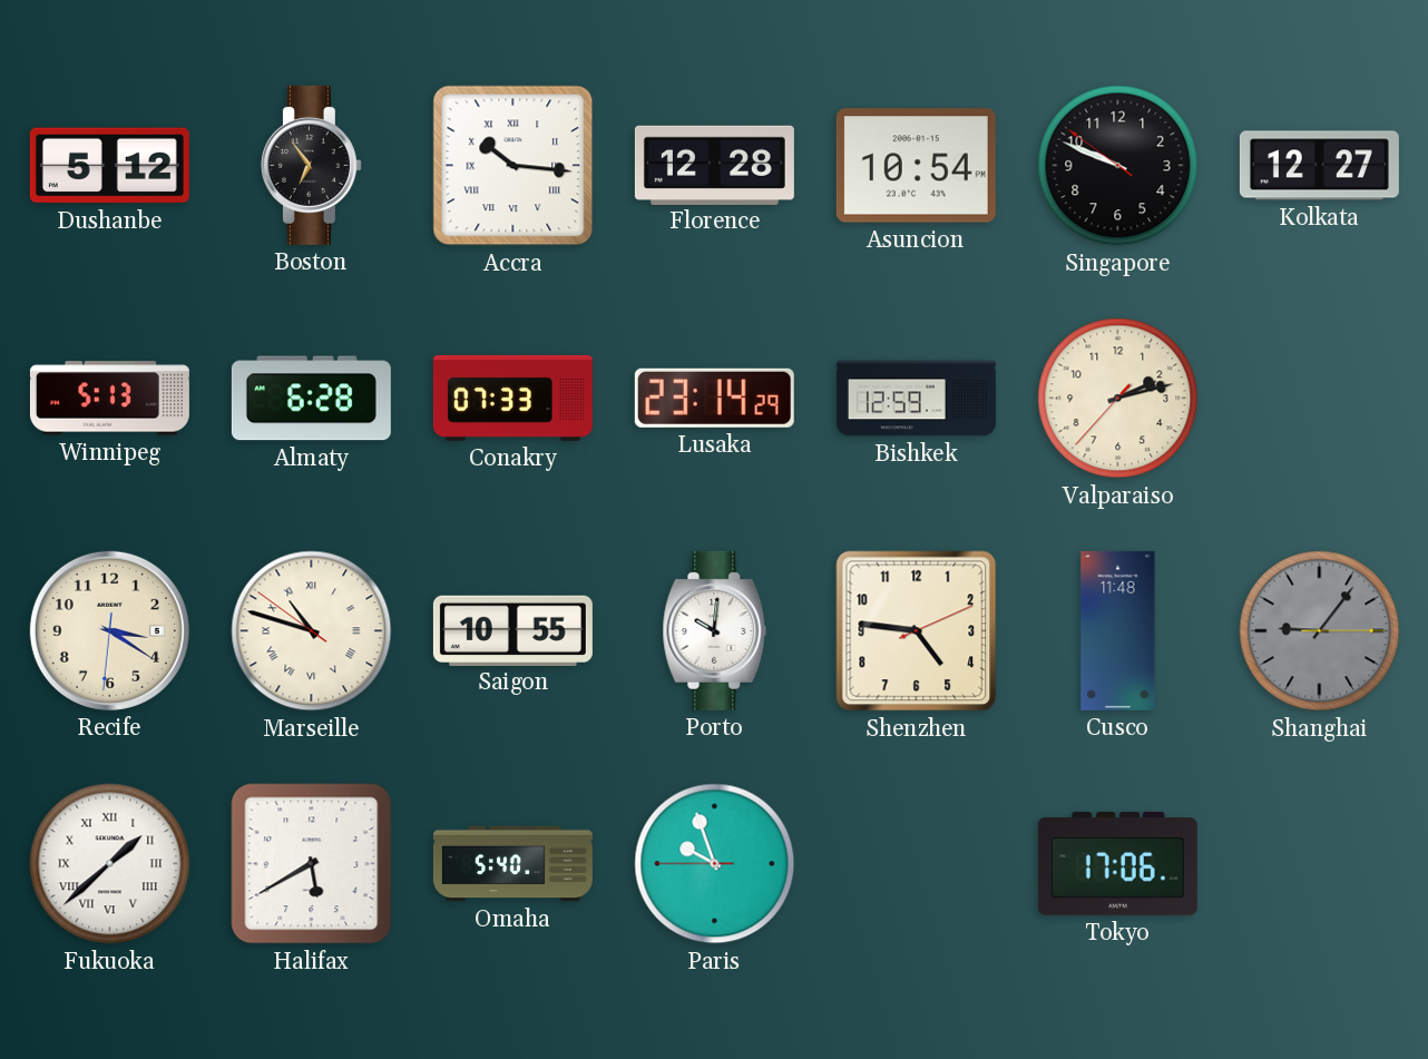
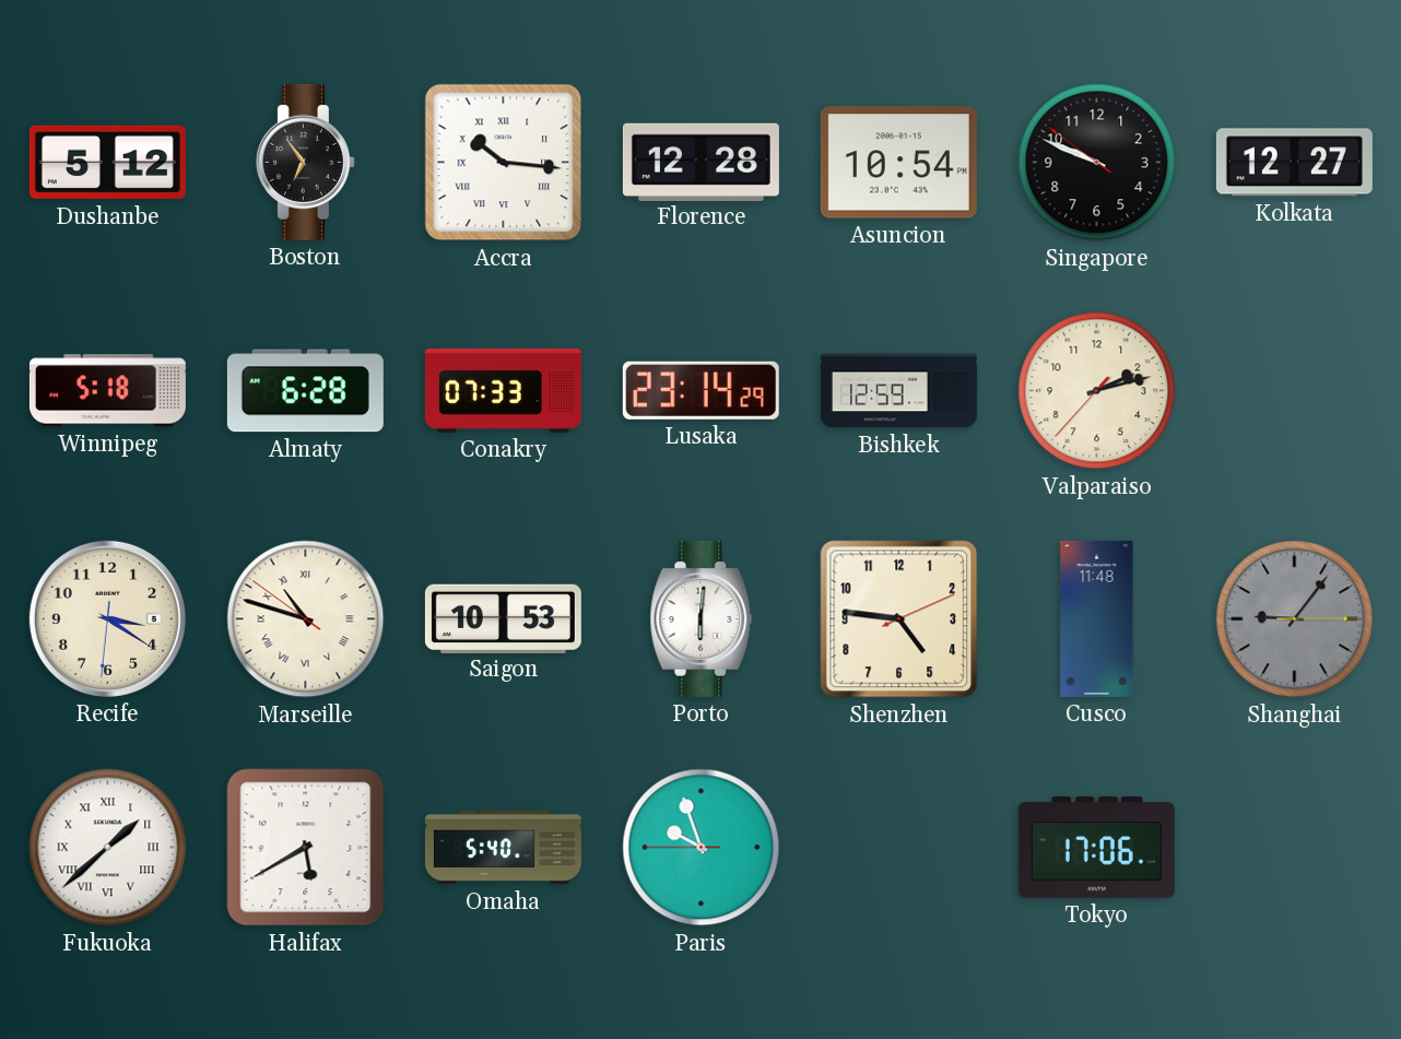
Winnipeg: 5:13 -> 5:18 (107, 391)
Saigon: 10:55 -> 10:53 (503, 618)
Porto: 10:01 -> 6:01 (702, 618)
